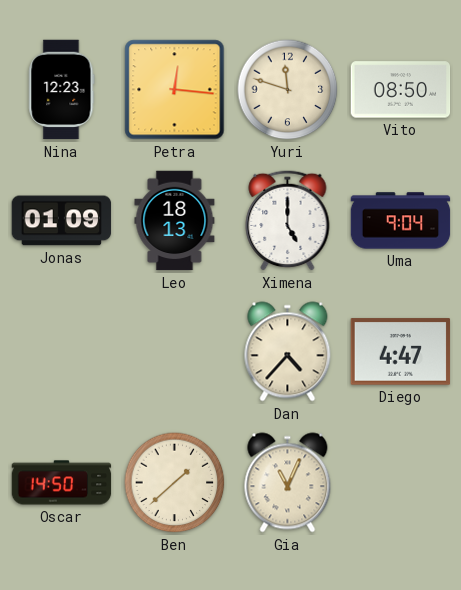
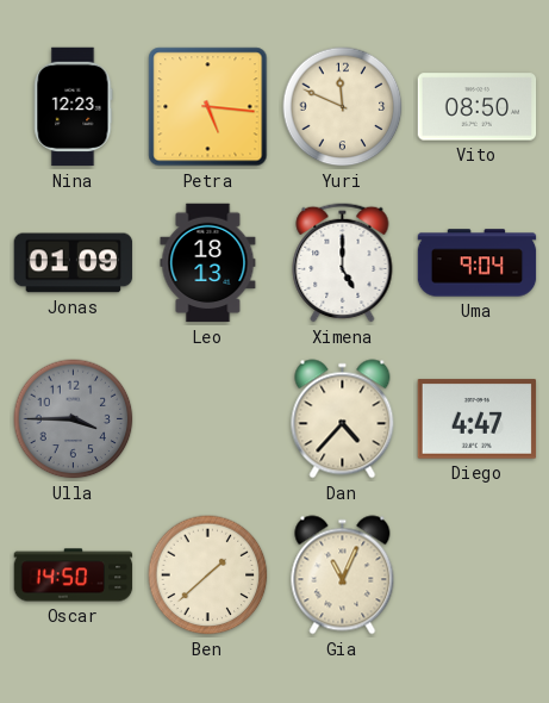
Petra: 12:16 -> 5:16 (208, 107)
Yuri: 11:48 -> 11:49 (343, 107)
Ulla: none -> 3:45 (74, 419)
